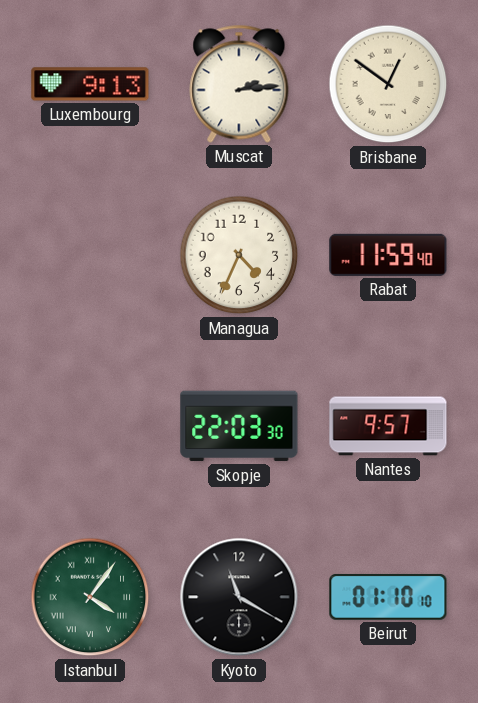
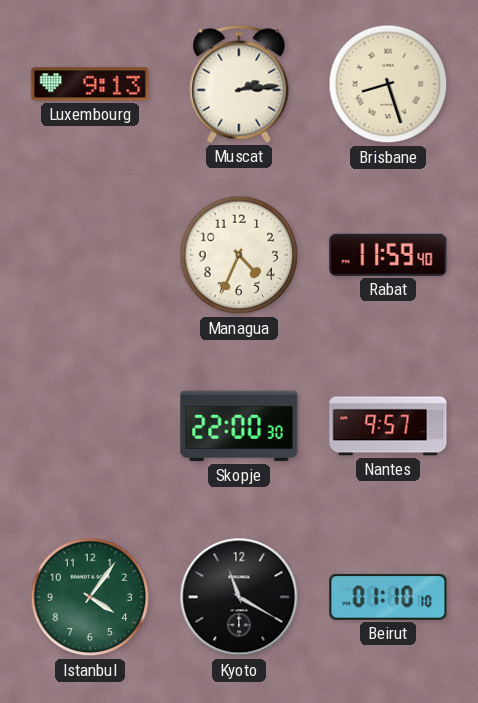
Brisbane: 12:51 -> 8:27 (388, 84)
Skopje: 22:03 -> 22:00 (239, 426)
Istanbul numerals: Roman -> Arabic (90, 597)
